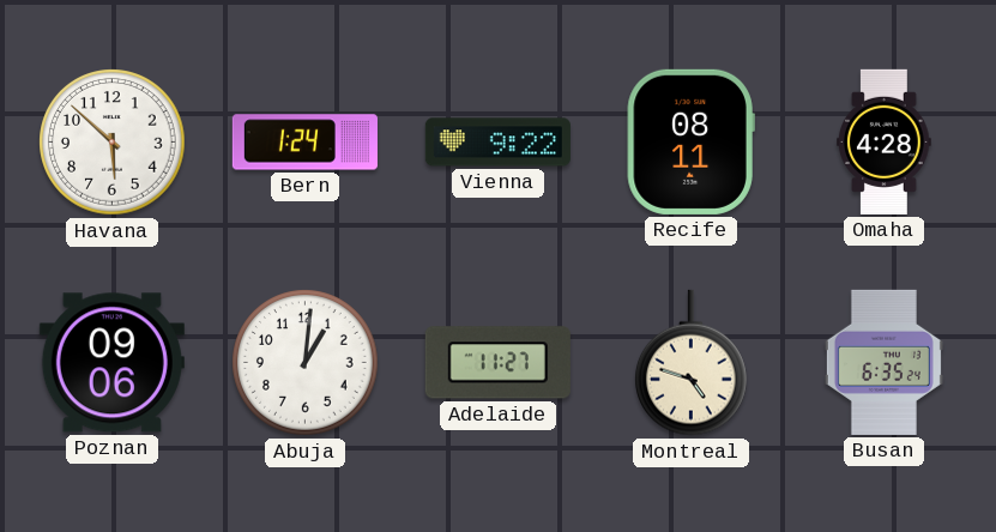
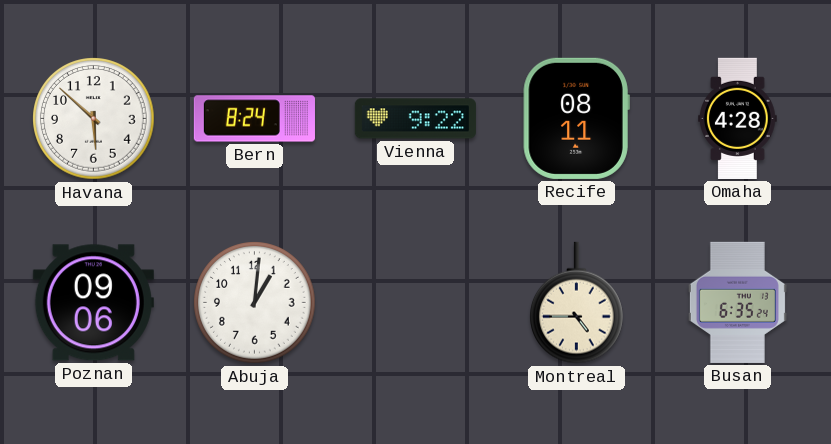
Bern: 1:24 -> 8:24 (254, 119)
Adelaide: 11:27 -> none (497, 363)
Montreal: 4:48 -> 4:45 (577, 303)
